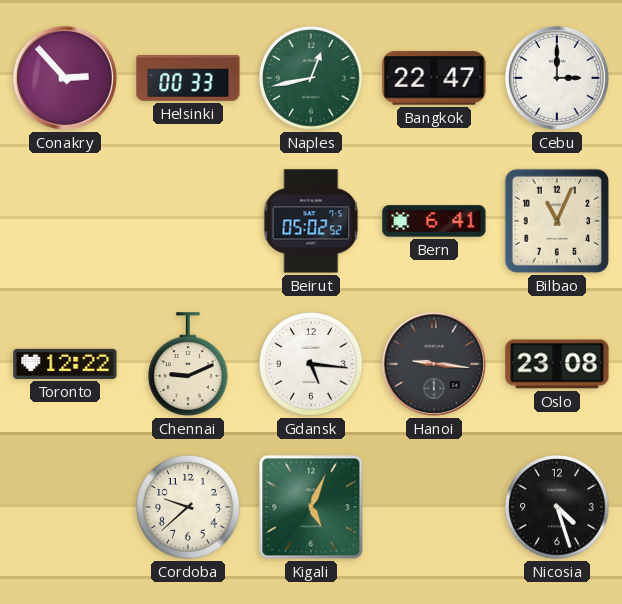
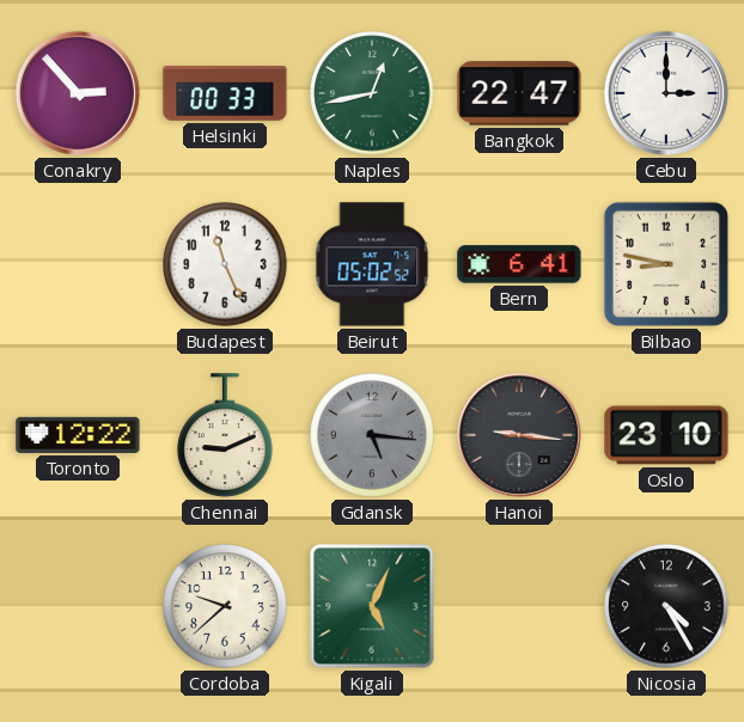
Budapest: none -> 11:26 (225, 264)
Bilbao: 11:04 -> 8:47 (666, 264)
Gdansk dial: white -> grey (372, 435)
Oslo: 23:08 -> 23:10 (666, 435)
Nicosia: 4:27 -> 4:25 (666, 606)
